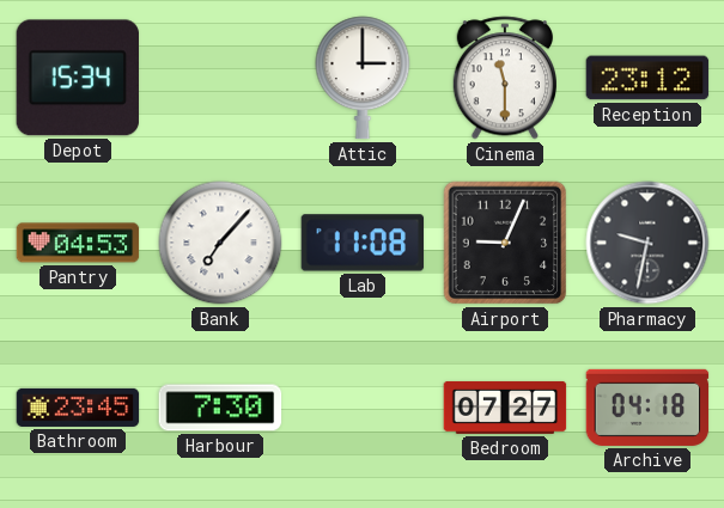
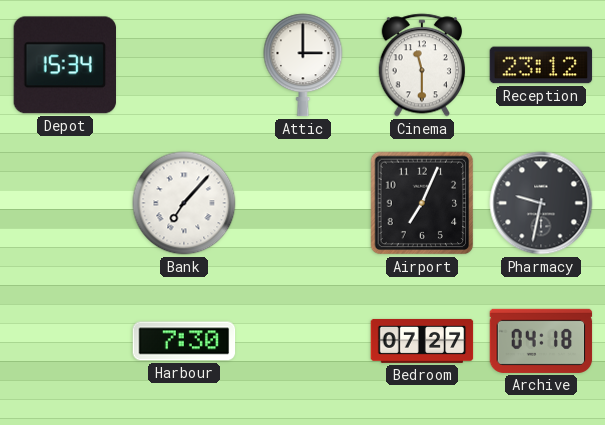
Pantry: 04:53 -> none (78, 243)
Lab: 11:08 -> none (363, 243)
Airport: 9:04 -> 7:04 (422, 203)
Bathroom: 23:45 -> none (78, 408)
